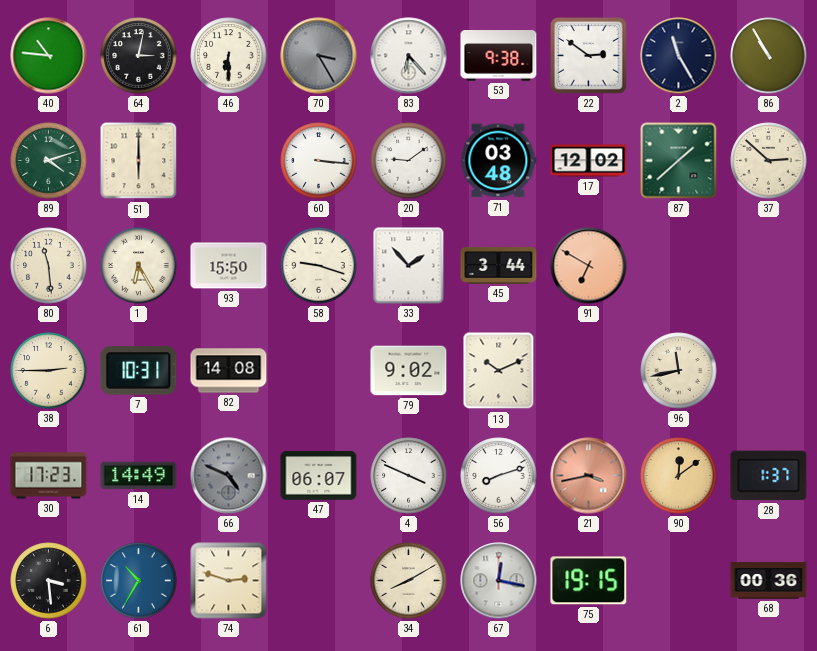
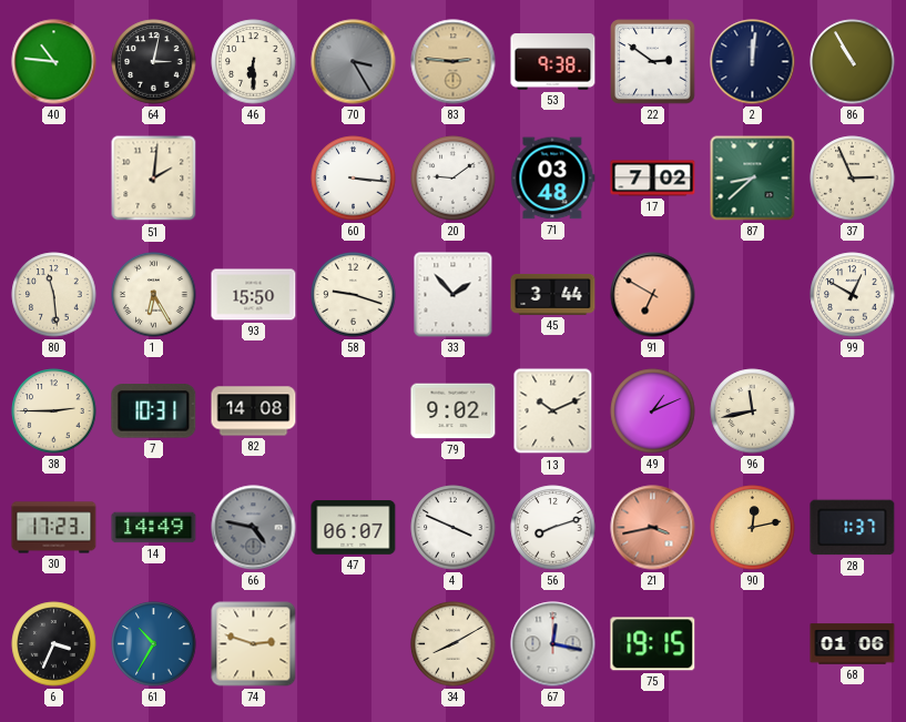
83: 6:23 -> 2:46 (454, 62)
83 dial: white -> champagne (454, 62)
2: 11:25 -> 12:01 (753, 62)
89: 4:12 -> none (49, 161)
51: 6:00 -> 2:01 (154, 179)
17: 12:02 -> 7:02 (653, 179)
87: 1:38 -> 8:38 (753, 179)
37: 2:52 -> 2:56 (853, 179)
99: none -> 12:50 (853, 295)
49: none -> 1:11 (653, 411)
66: 4:49 -> 4:47 (254, 528)
90: 12:09 -> 12:13 (753, 528)
6: 3:29 -> 3:34 (54, 644)
68: 00:36 -> 01:06 (853, 644)
